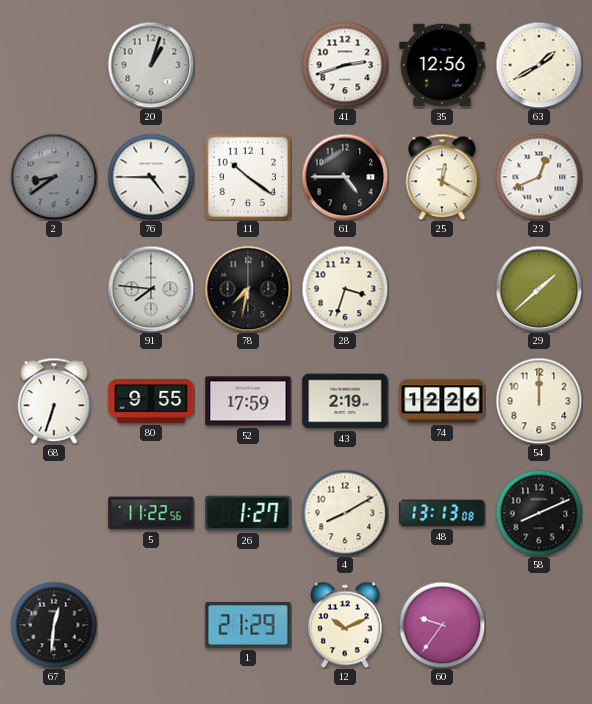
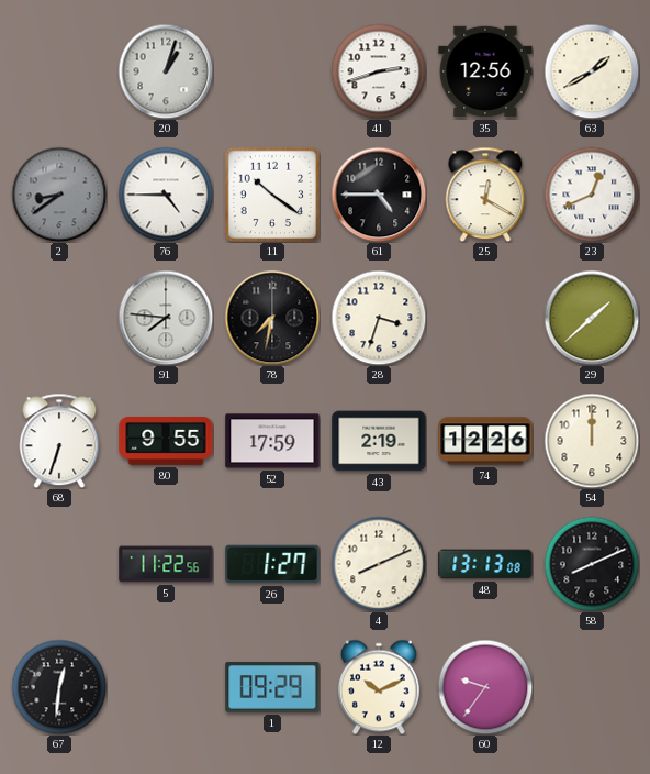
4: 8:10 -> 8:11 (379, 564)
1: 21:29 -> 09:29 (272, 687)
